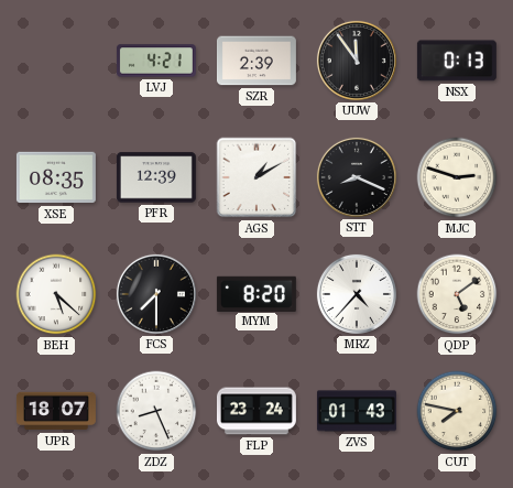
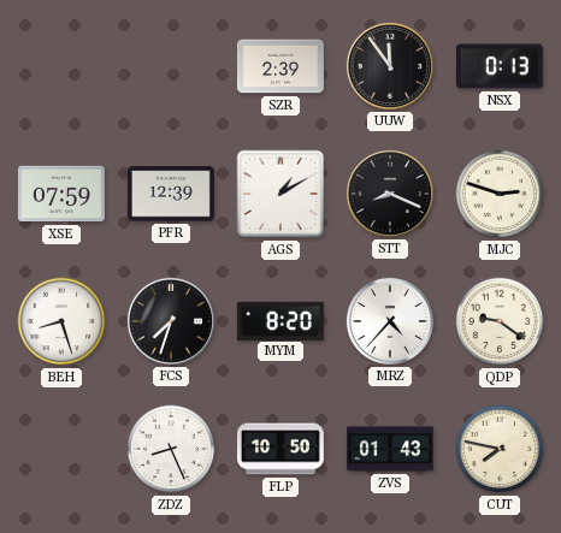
LVJ: 4:21 -> none (156, 61)
XSE: 08:35 -> 07:59 (61, 194)
BEH: 5:22 -> 8:27 (61, 321)
FCS: 7:30 -> 7:33 (171, 321)
QDP: 5:09 -> 9:21 (500, 321)
UPR: 18:07 -> none (56, 411)
FLP: 23:24 -> 10:50 (280, 449)
